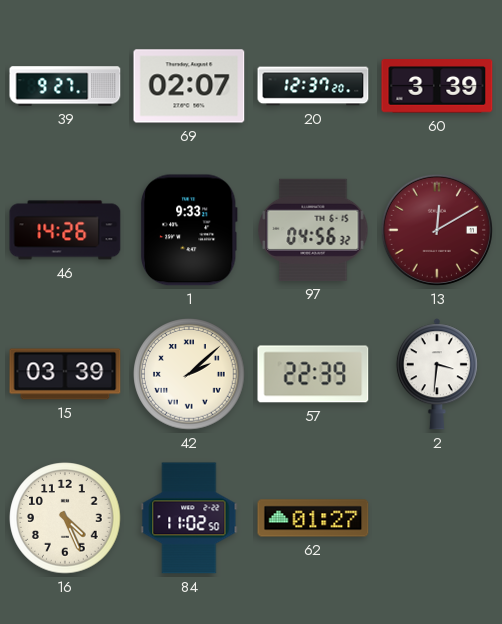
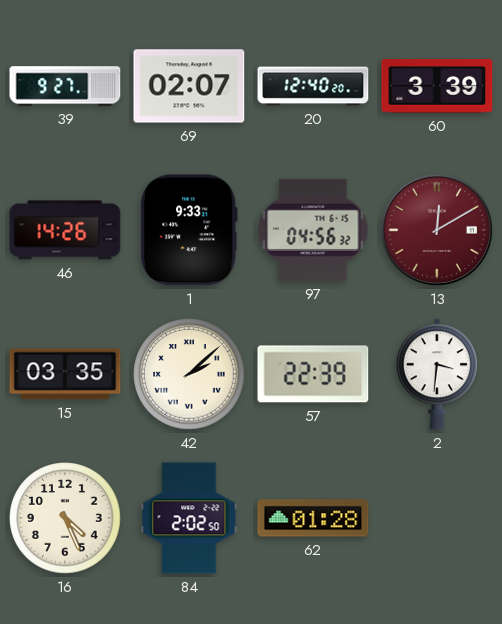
20: 12:37 -> 12:40 (313, 86)
15: 03:39 -> 03:35 (65, 374)
84: 11:02 -> 2:02 (189, 518)
62: 01:27 -> 01:28 (313, 518)
